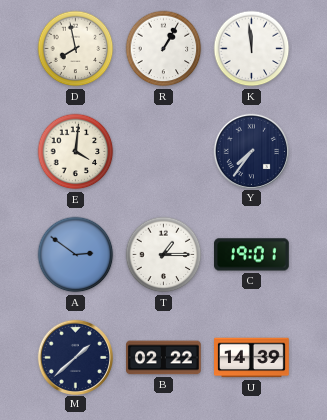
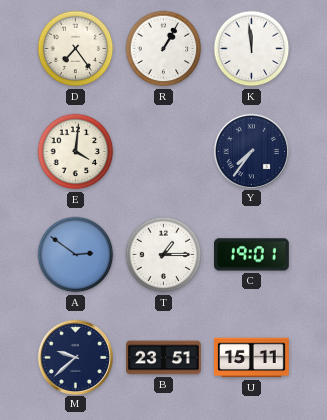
D: 7:58 -> 7:24 (76, 49)
M: 1:38 -> 9:38 (75, 357)
B: 02:22 -> 23:51 (164, 358)
U: 14:39 -> 15:11 (252, 358)
